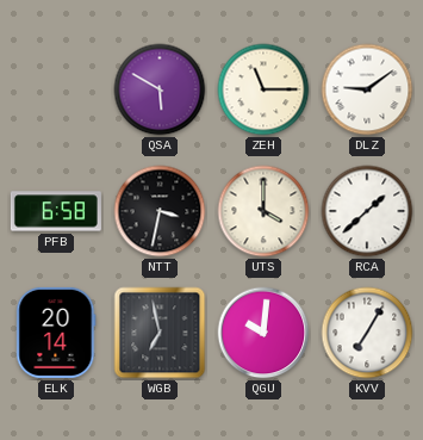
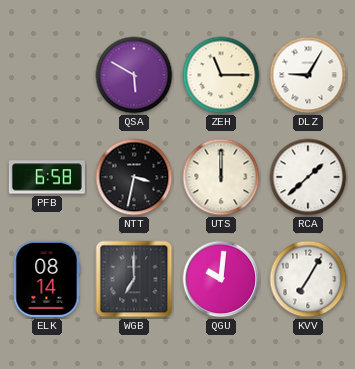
DLZ: 9:09 -> 9:05 (308, 75)
UTS: 4:00 -> 12:00 (221, 177)
ELK: 20:14 -> 08:14 (47, 279)
WGB: 6:58 -> 7:00 (134, 279)
